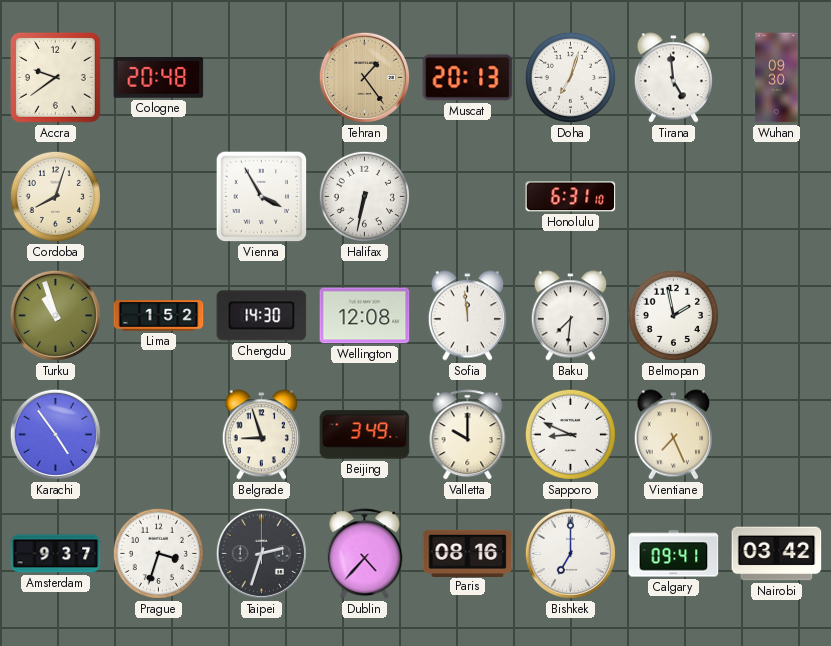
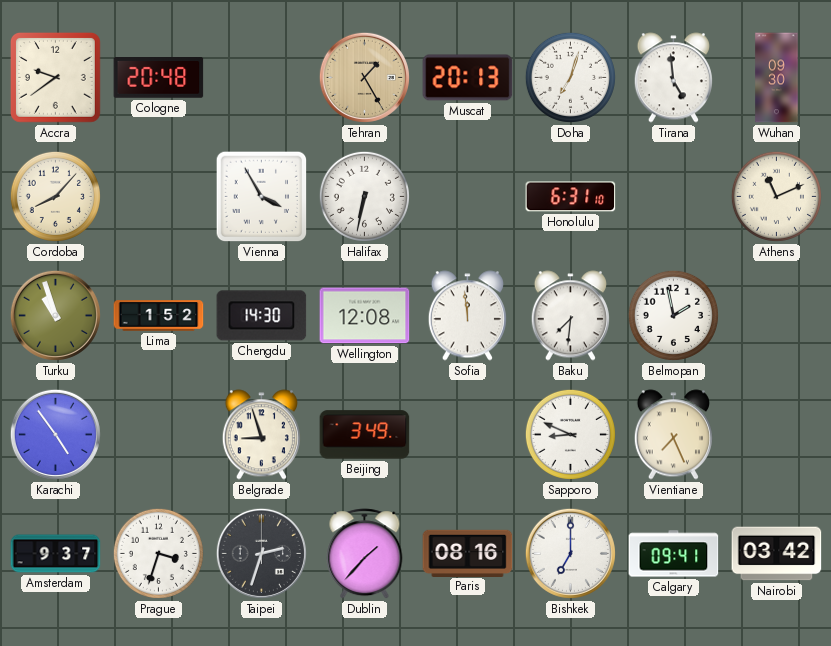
Tehran: 1:24 -> 1:25 (364, 77)
Cordoba: 8:03 -> 8:07 (55, 196)
Athens: none -> 11:11 (776, 196)
Valletta: 10:00 -> none (468, 435)
Dublin: 4:37 -> 1:37 (365, 554)
